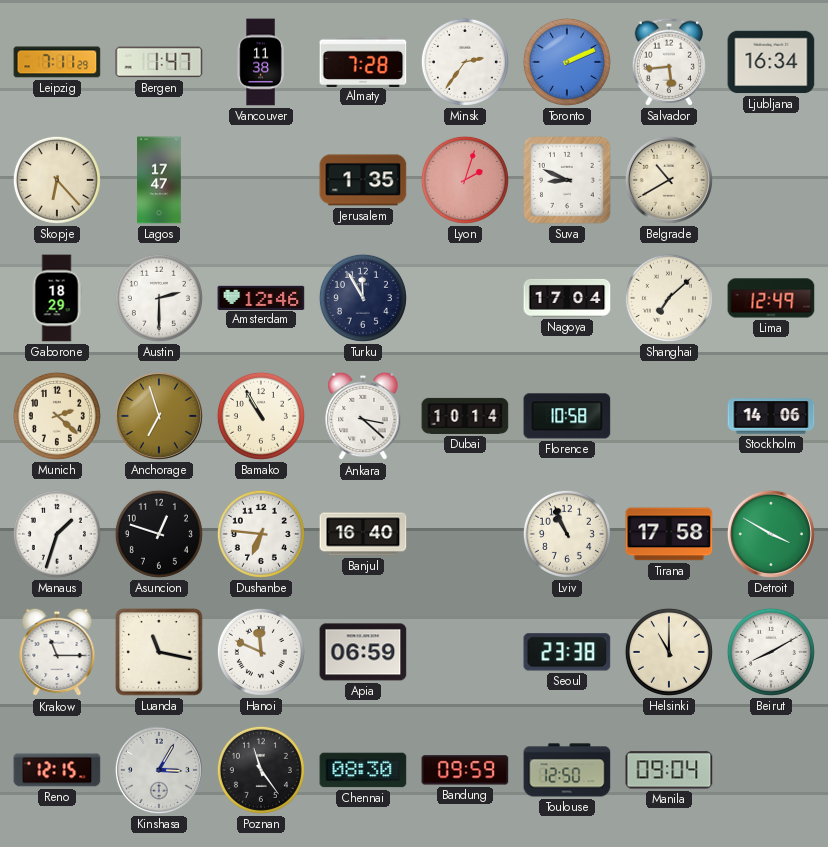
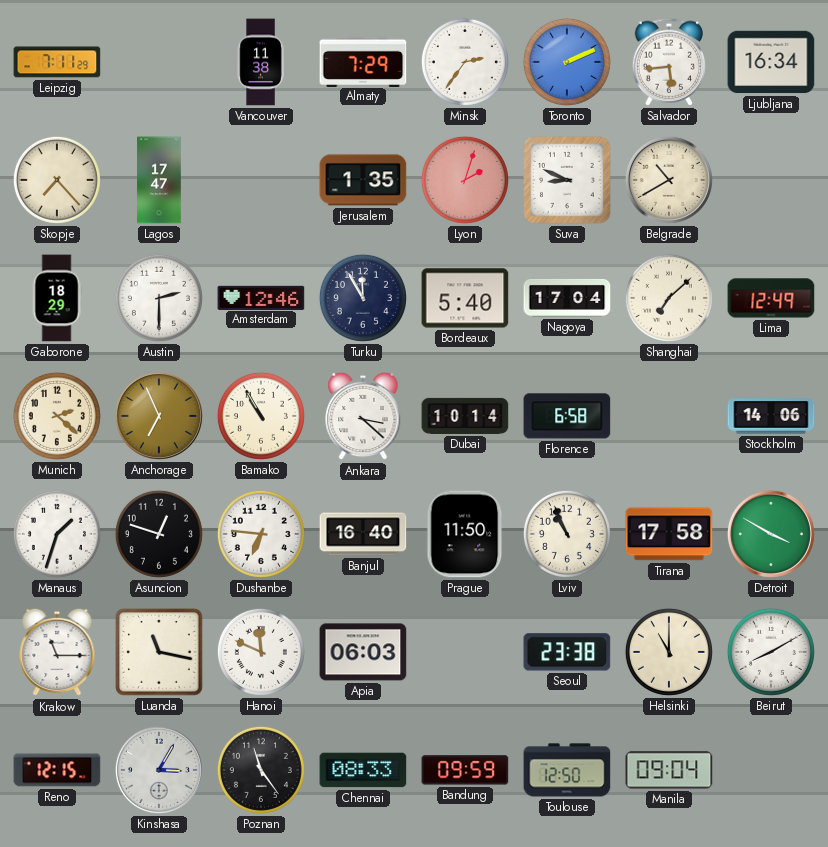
Bergen: 1:47 -> none (159, 62)
Almaty: 7:28 -> 7:29 (363, 61)
Skopje: 6:23 -> 7:23 (57, 180)
Bordeaux: none -> 5:40 (465, 298)
Anchorage: 6:57 -> 6:56 (159, 416)
Florence: 10:58 -> 6:58 (567, 416)
Prague: none -> 11:50 (465, 534)
Apia: 06:59 -> 06:03 (363, 652)
Chennai: 08:30 -> 08:33 (363, 770)
